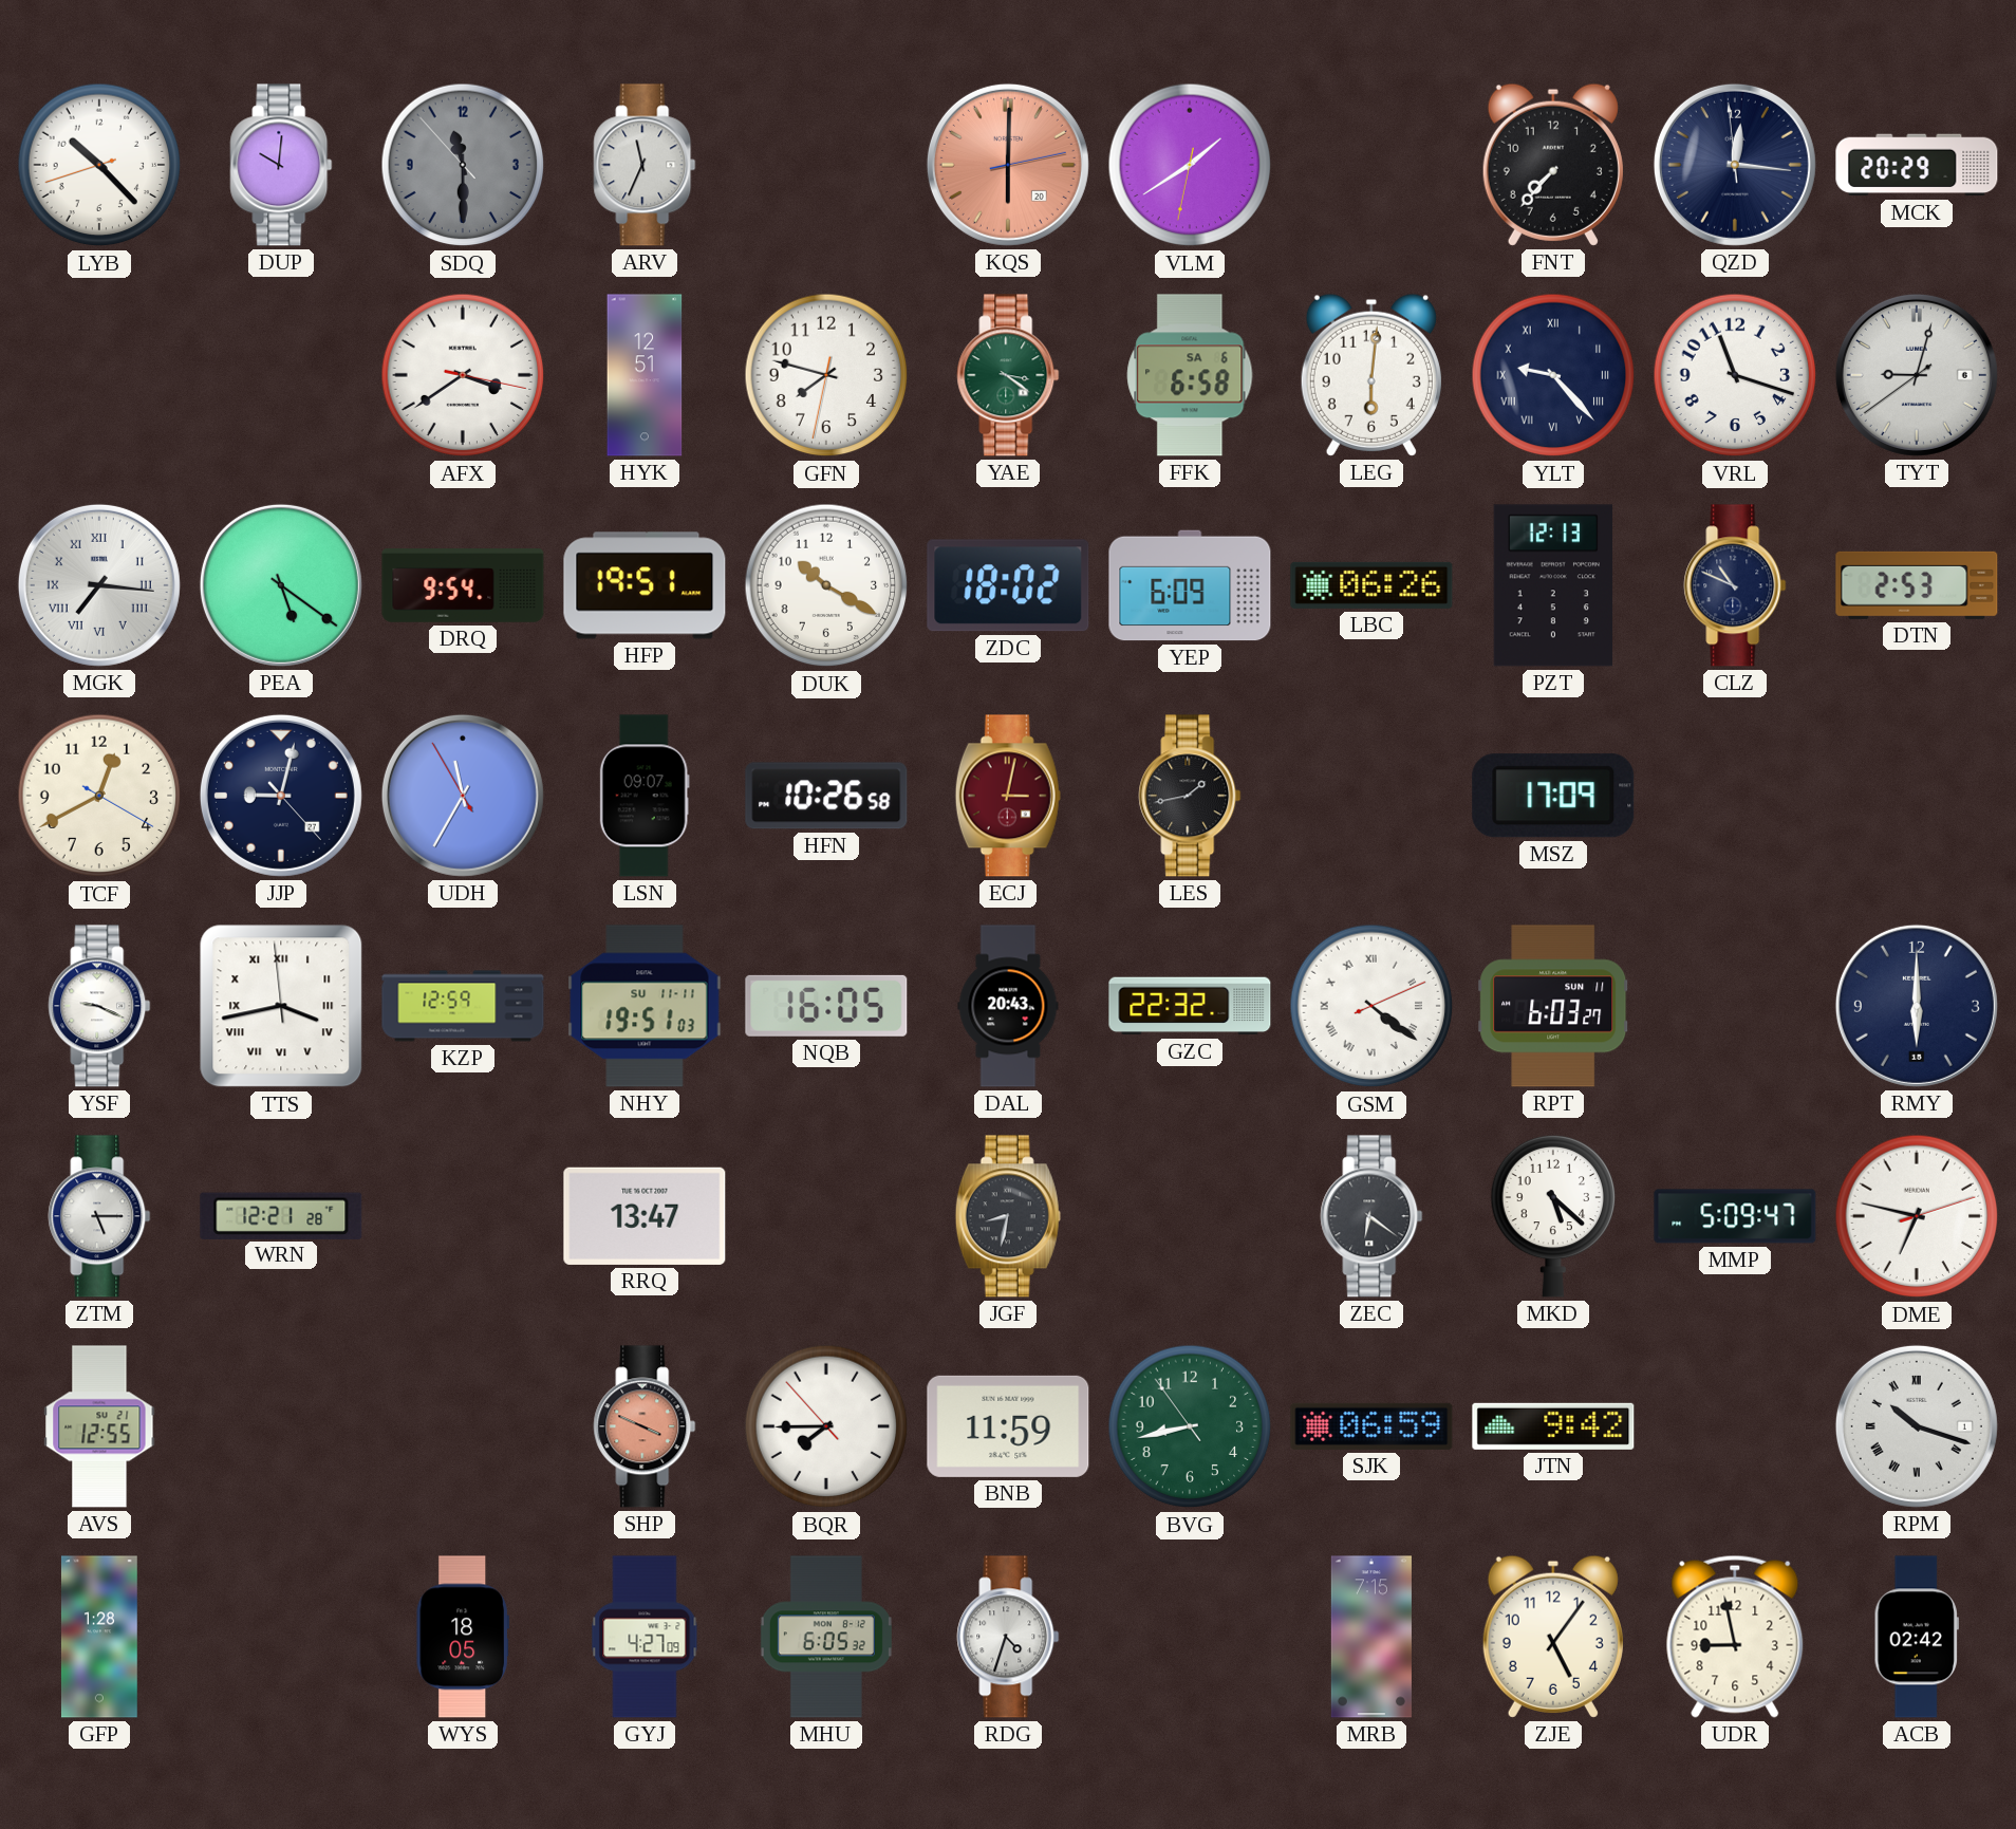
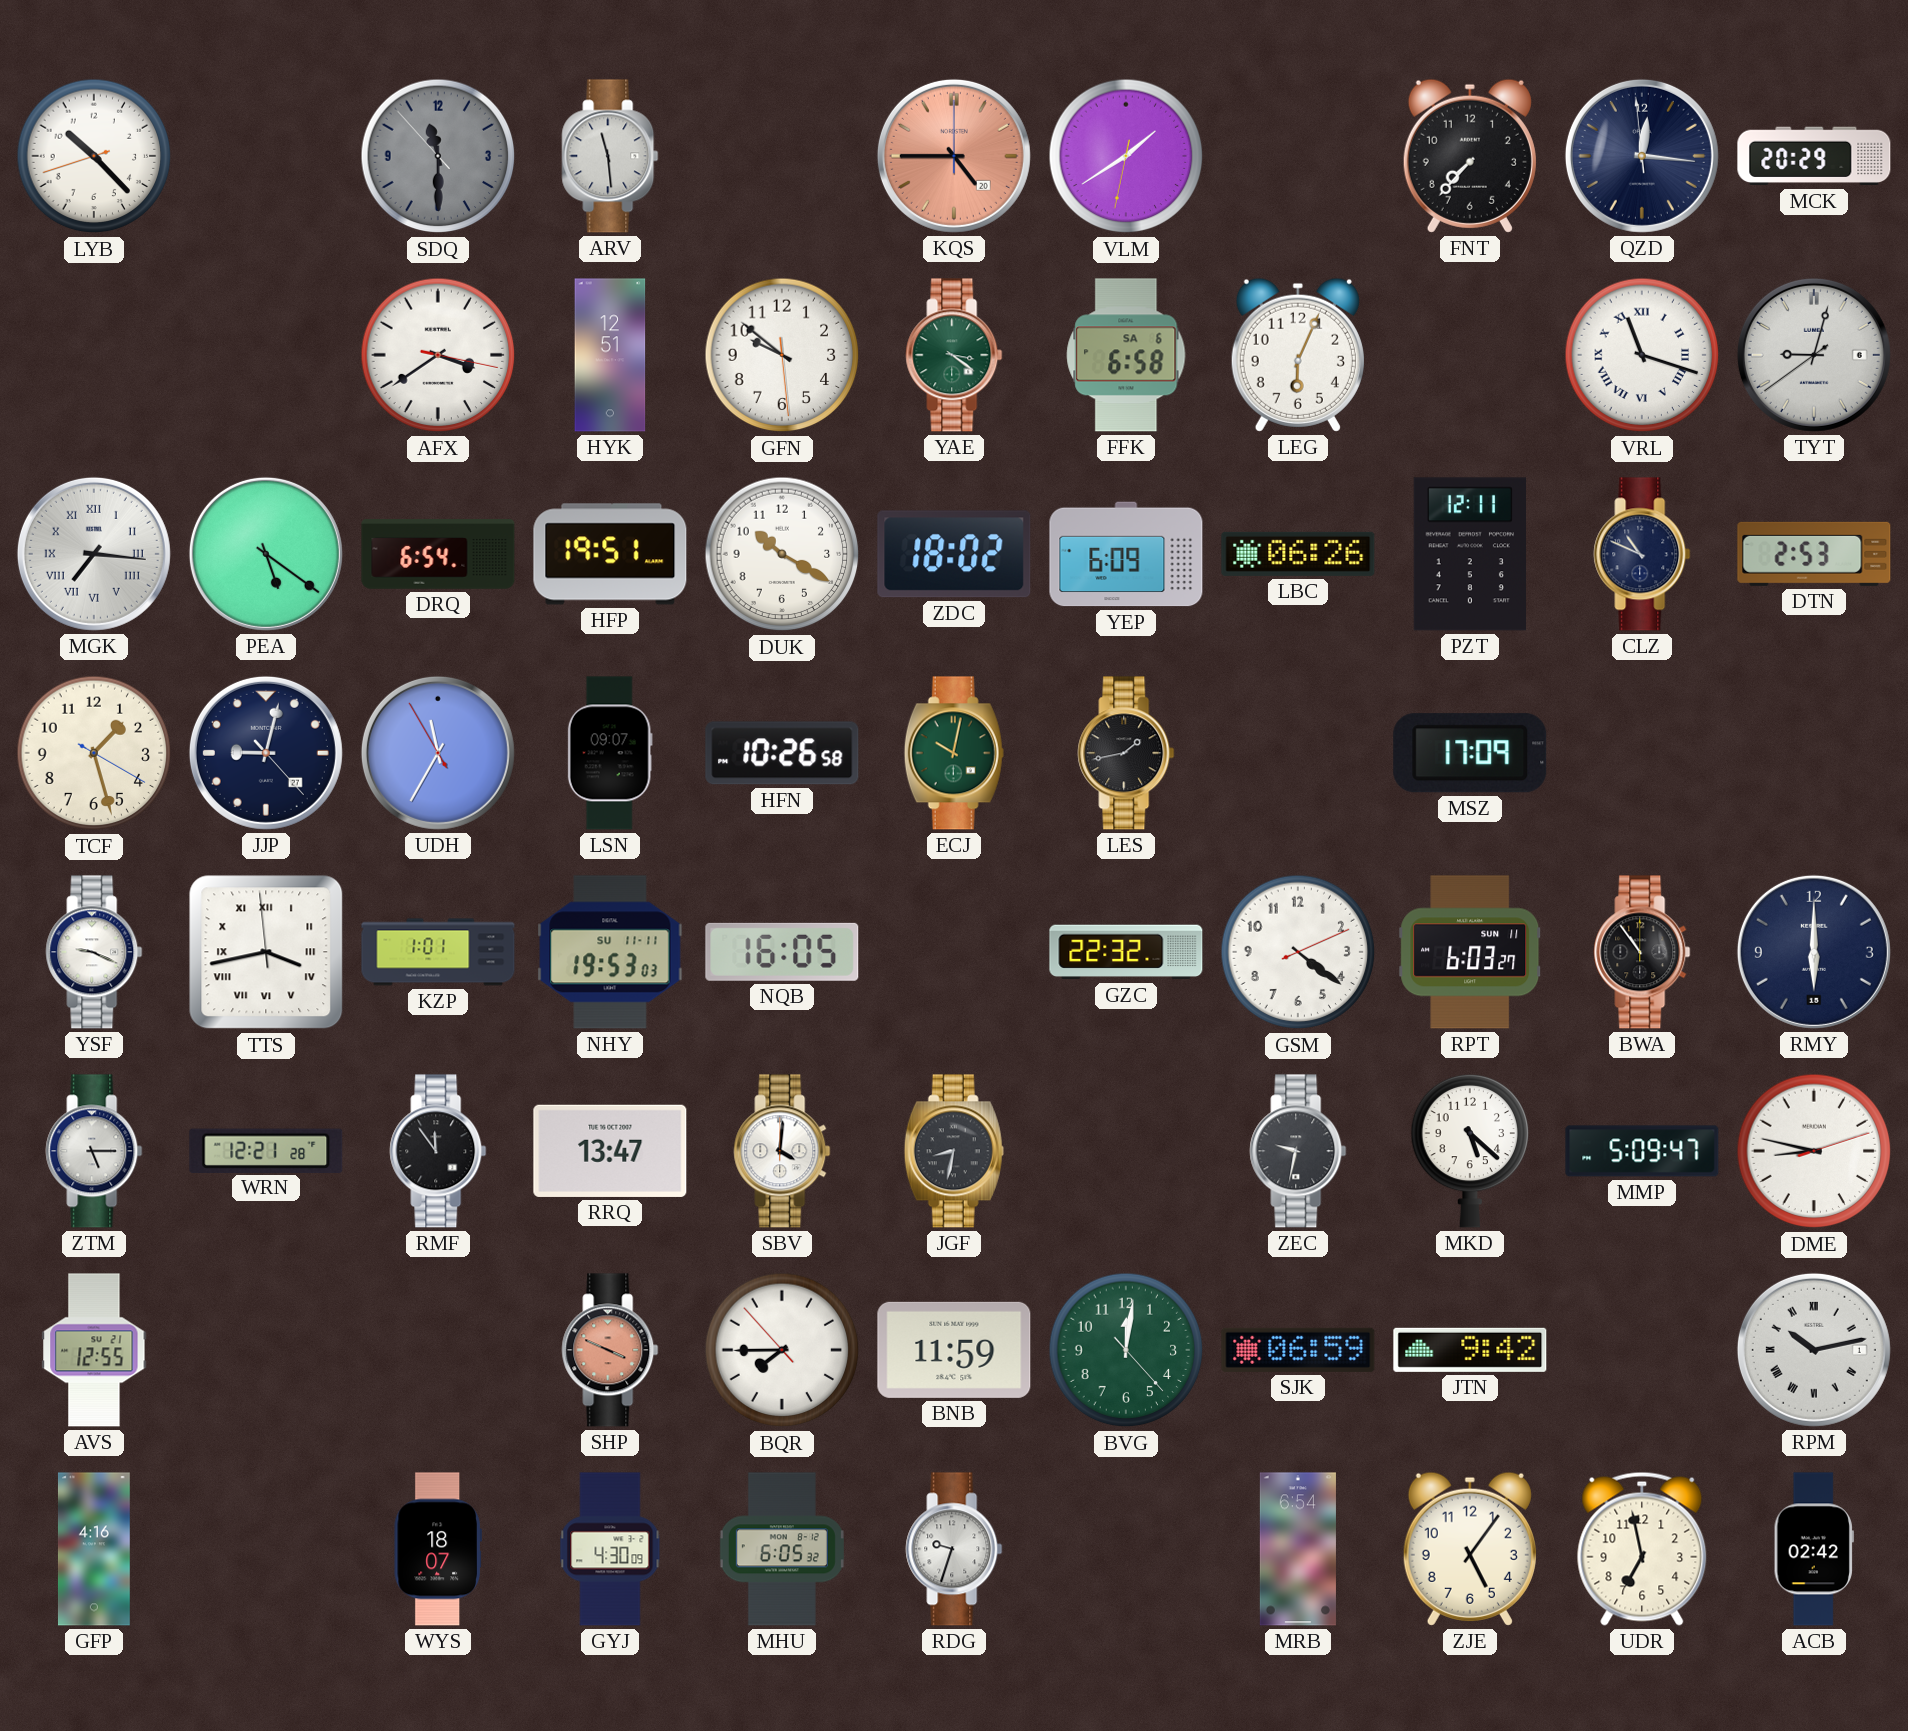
DUP: 10:01 -> none (281, 165)
ARV: 11:34 -> 11:29 (610, 156)
KQS: 6:00 -> 4:45 (954, 156)
GFN: 7:47 -> 9:51 (782, 355)
LEG: 6:01 -> 6:04 (1298, 355)
YLT: 9:23 -> none (1553, 375)
VRL numerals: Arabic -> Roman (1642, 355)
DRQ: 9:54 -> 6:54 (438, 554)
PZT: 12:13 -> 12:11 (1469, 554)
TCF: 12:40 -> 1:27 (94, 753)
ECJ: 3:02 -> 10:02 (954, 753)
ECJ dial: burgundy -> green (954, 753)
KZP: 12:59 -> 1:01 (438, 952)
NHY: 19:51 -> 19:53 (610, 952)
DAL: 20:43 -> none (1008, 1006)
GSM numerals: Roman -> Arabic (1298, 952)
BWA: none -> 10:54 (1642, 952)
RMF: none -> 11:54 (438, 1151)
SBV: none -> 4:01 (782, 1151)
ZEC: 6:21 -> 9:32 (1298, 1151)
DME: 6:47 -> 8:47 (1814, 1151)
BVG: 8:42 -> 12:01 (1126, 1350)
RPM: 10:18 -> 10:13 (1814, 1350)
GFP: 1:28 -> 4:16 (94, 1549)
WYS: 18:05 -> 18:07 (438, 1549)
GYJ: 4:27 -> 4:30 (610, 1549)
RDG: 4:33 -> 9:33 (954, 1549)
MRB: 7:15 -> 6:54 (1298, 1549)
UDR: 8:58 -> 6:58 (1642, 1549)
